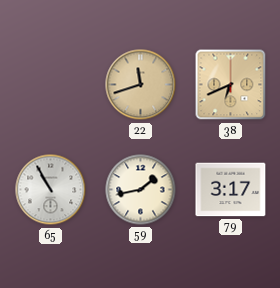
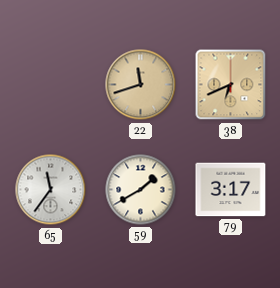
65: 10:55 -> 11:36 (51, 190)
59: 1:43 -> 1:40 (141, 190)
